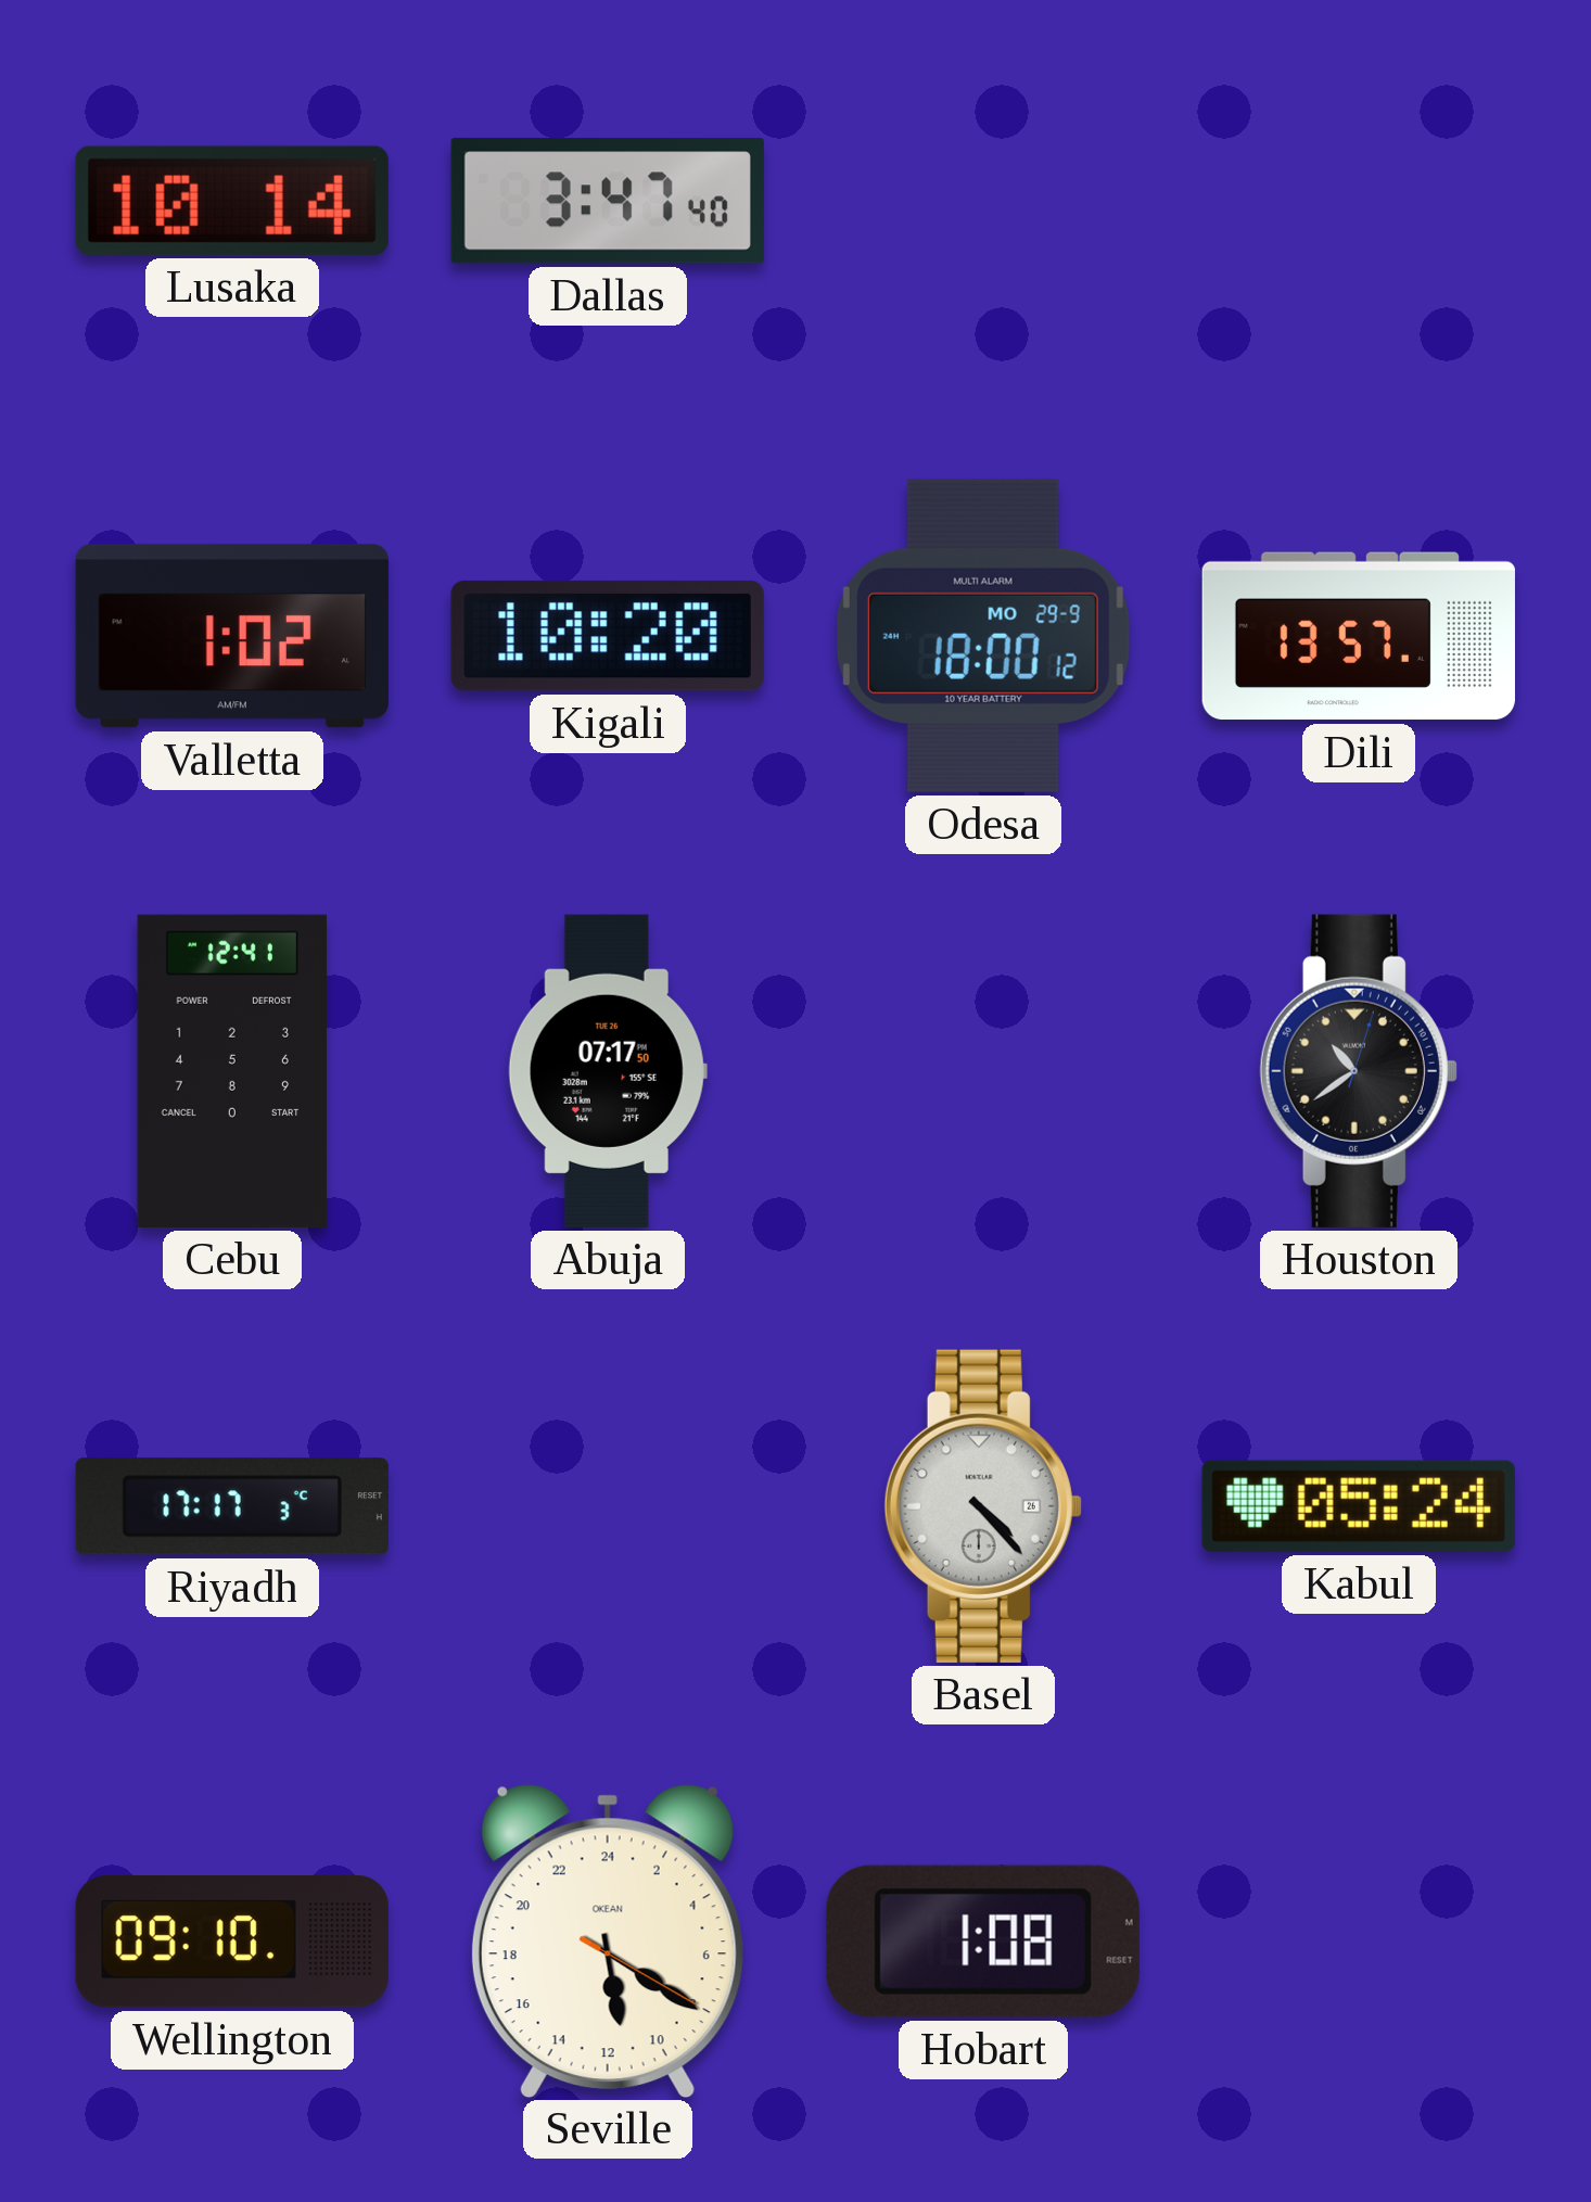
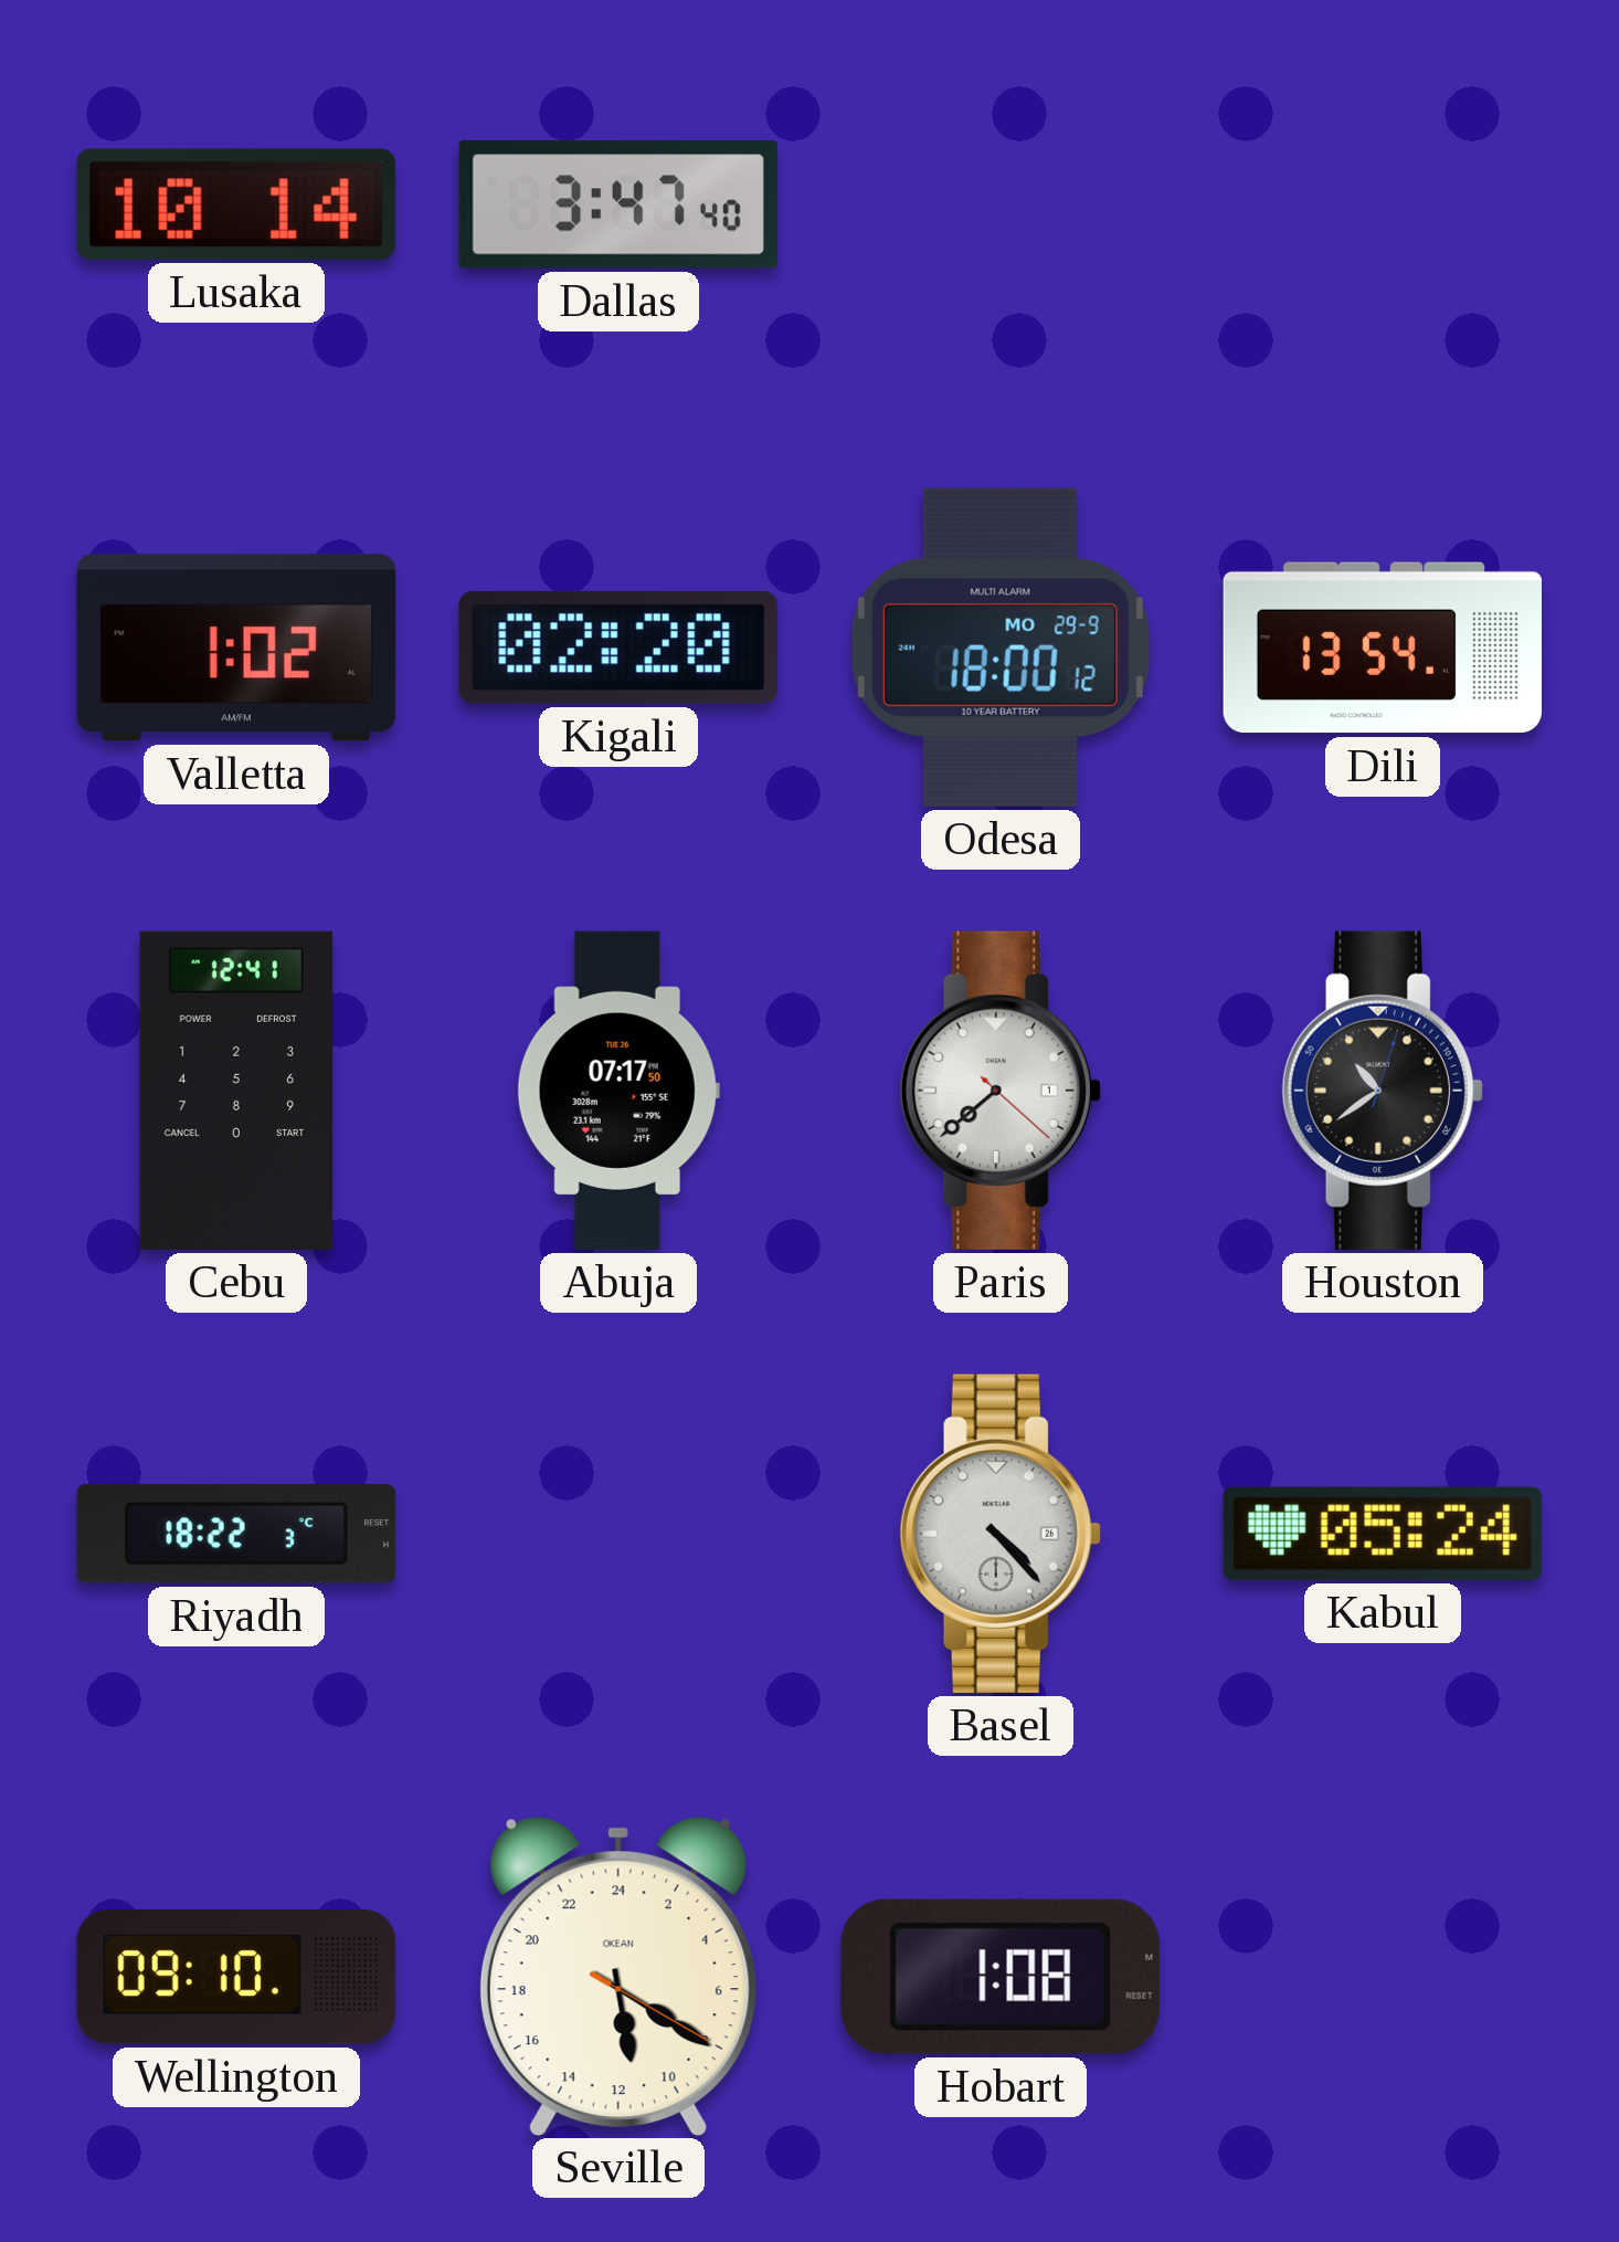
Kigali: 10:20 -> 02:20 (618, 648)
Dili: 13:57 -> 13:54 (1383, 648)
Paris: none -> 7:38 (1001, 1091)
Riyadh: 17:17 -> 18:22 (236, 1534)
